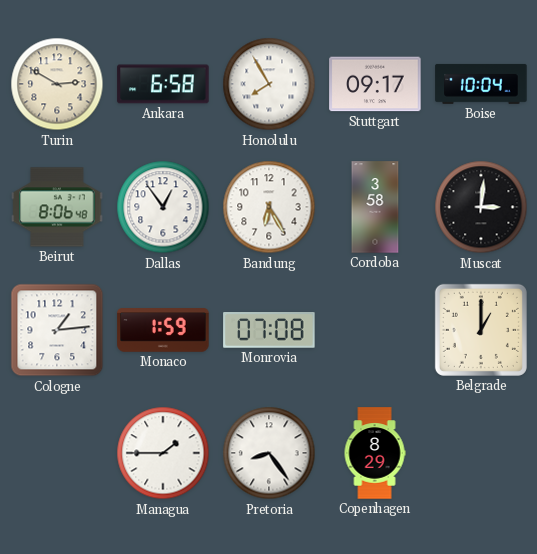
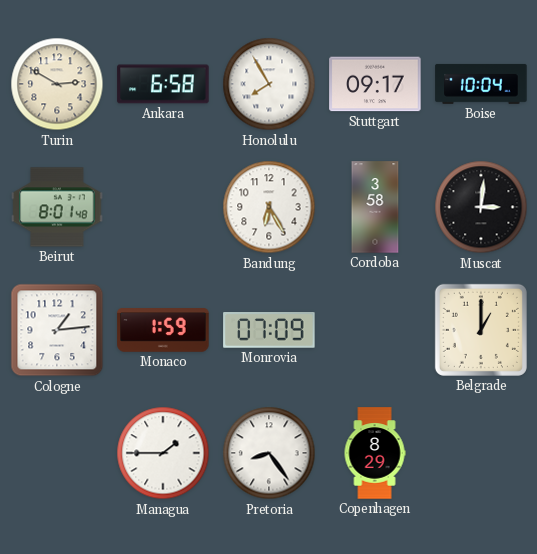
Beirut: 8:06 -> 8:01 (57, 207)
Dallas: 12:54 -> none (163, 207)
Monrovia: 07:08 -> 07:09 (269, 330)
